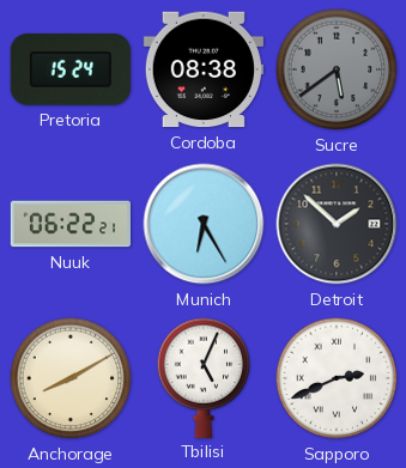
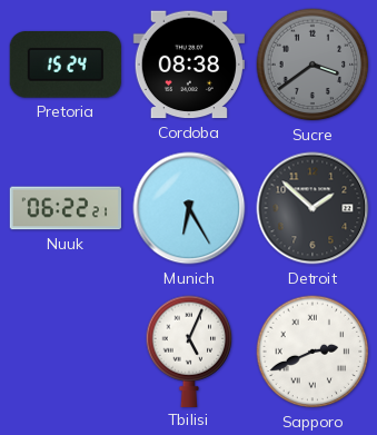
Sucre: 5:39 -> 3:39 (312, 65)
Anchorage: 8:10 -> none (71, 378)
